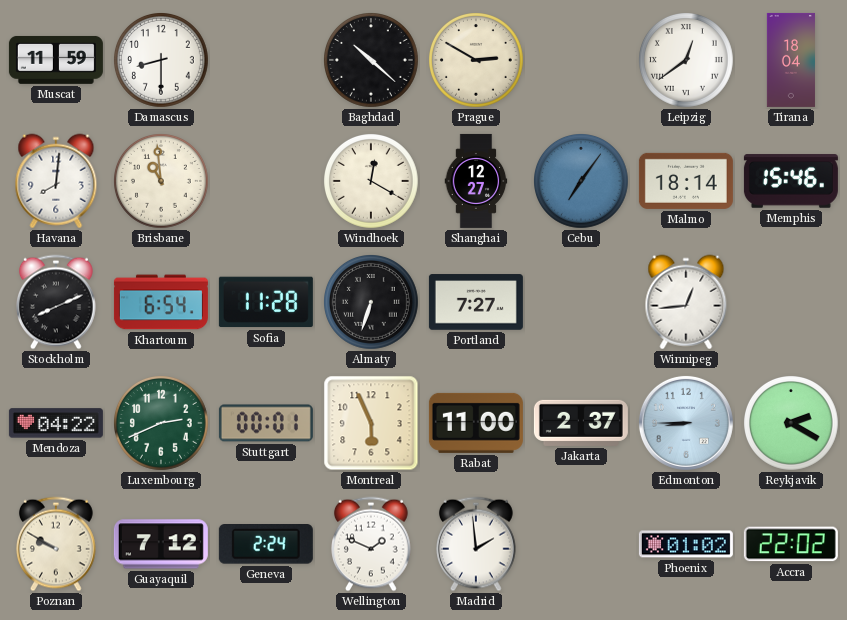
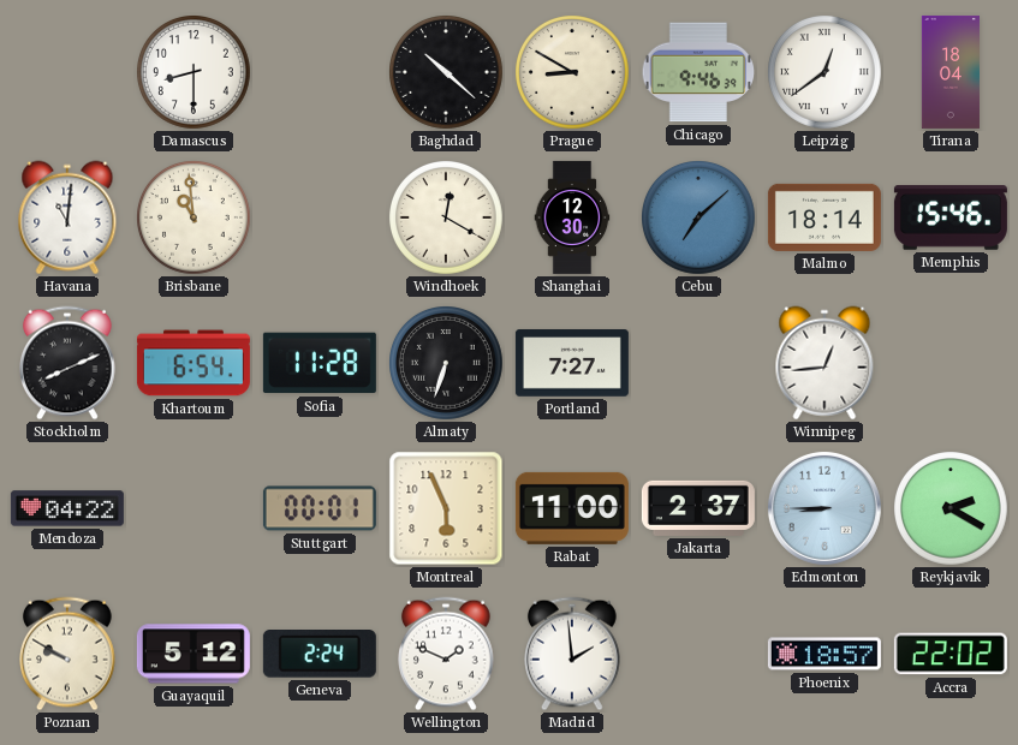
Muscat: 11:59 -> none (56, 60)
Prague: 2:50 -> 8:50 (573, 73)
Chicago: none -> 9:46 (698, 72)
Havana: 8:01 -> 11:01 (67, 217)
Shanghai: 12:27 -> 12:30 (572, 217)
Cebu: 7:06 -> 7:08 (699, 219)
Luxembourg: 2:41 -> none (162, 424)
Guayaquil: 7:12 -> 5:12 (194, 654)
Phoenix: 01:02 -> 18:57 (824, 654)
